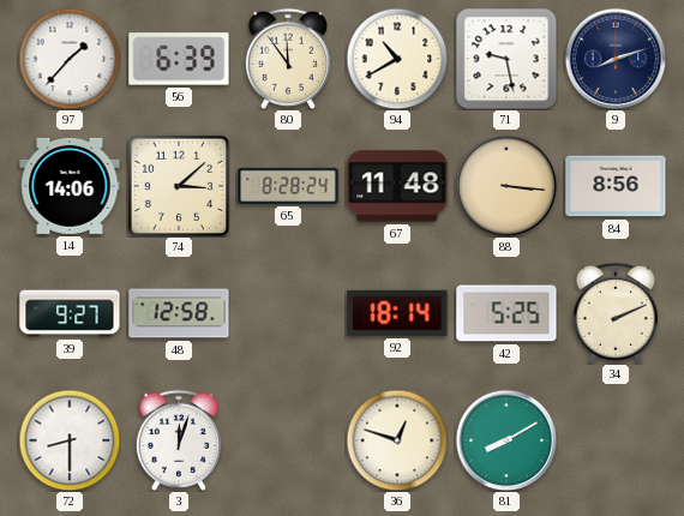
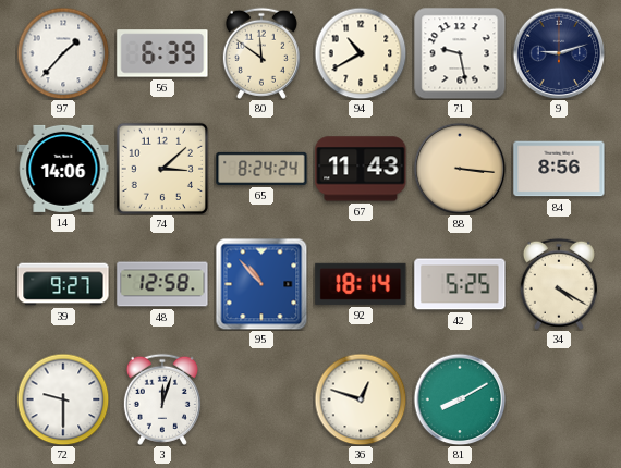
80: 11:54 -> 11:51 (261, 53)
9: 8:12 -> 9:12 (559, 53)
65: 8:28 -> 8:24 (261, 169)
67: 11:48 -> 11:43 (361, 169)
95: none -> 10:53 (261, 284)
34: 2:11 -> 4:20 (559, 284)
72: 8:30 -> 9:30 (63, 399)
